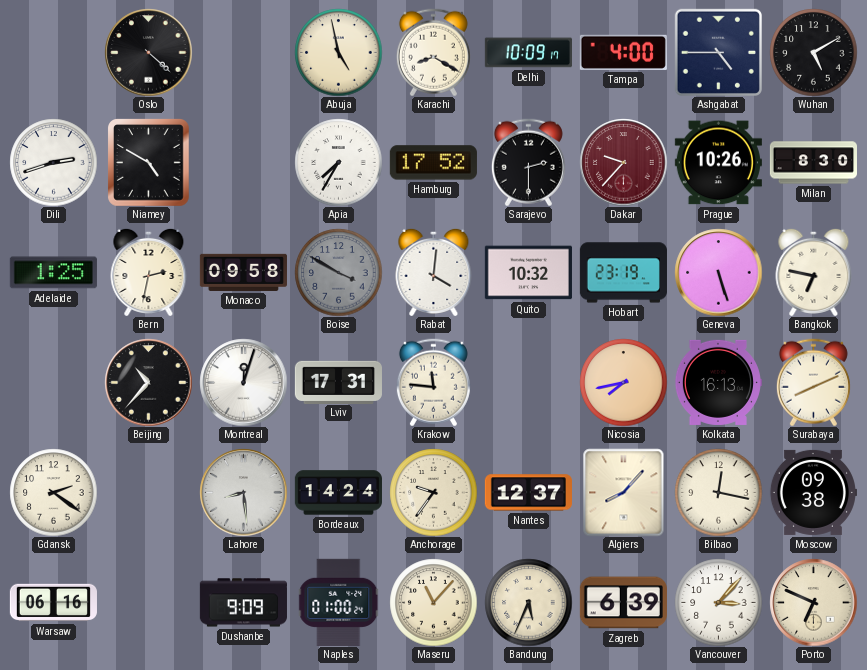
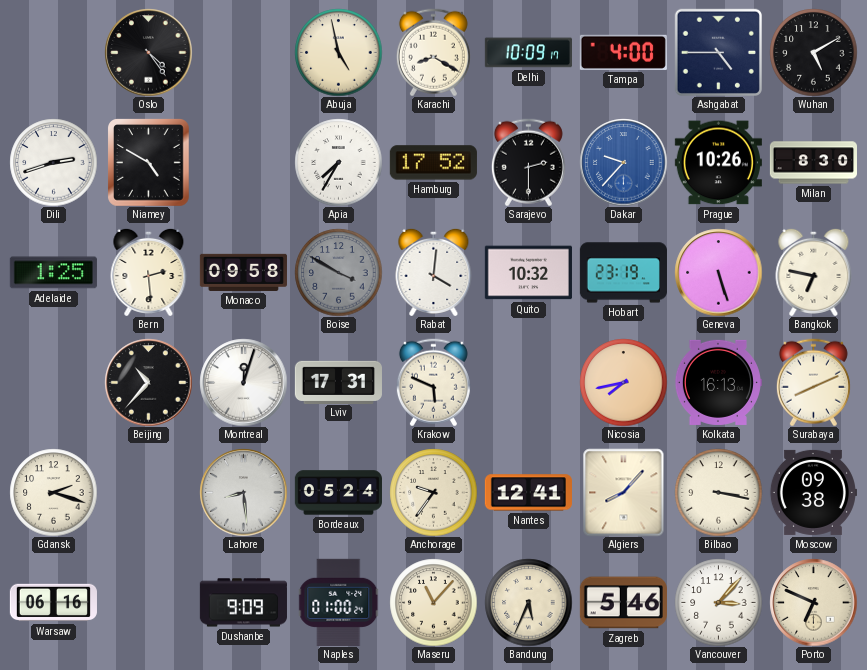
Oslo: 4:22 -> 4:24 (148, 52)
Dakar dial: burgundy -> blue (623, 162)
Bern: 2:32 -> 2:29 (149, 272)
Krakow: 11:46 -> 5:49 (433, 382)
Gdansk: 2:21 -> 2:18 (53, 492)
Bordeaux: 14:24 -> 05:24 (338, 493)
Nantes: 12:37 -> 12:41 (528, 493)
Bilbao: 12:17 -> 3:17 (718, 492)
Zagreb: 6:39 -> 5:46 (623, 603)
